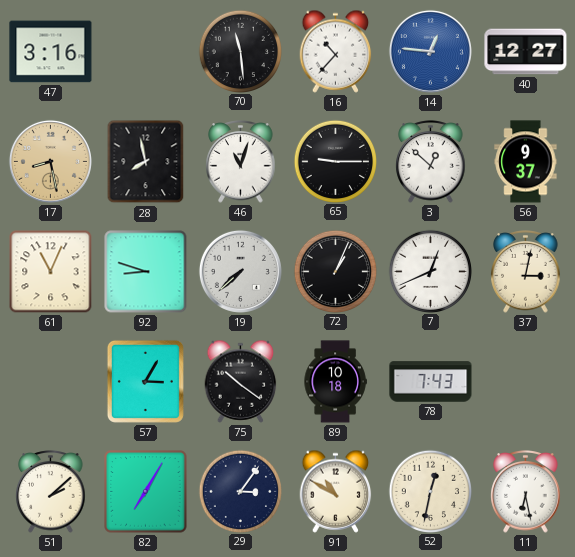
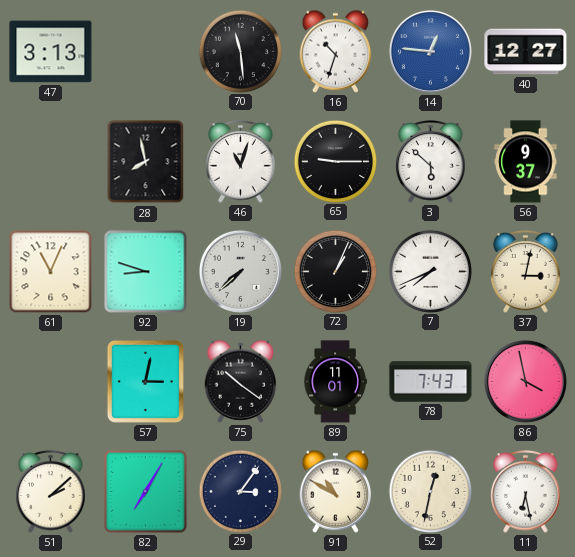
47: 3:16 -> 3:13 (51, 52)
16: 10:37 -> 10:33 (336, 51)
17: 8:28 -> none (50, 161)
3: 12:52 -> 5:52 (431, 162)
7: 12:41 -> 7:41 (430, 271)
57: 3:05 -> 3:02 (145, 381)
89: 10:18 -> 11:01 (335, 382)
86: none -> 3:58 (525, 381)
